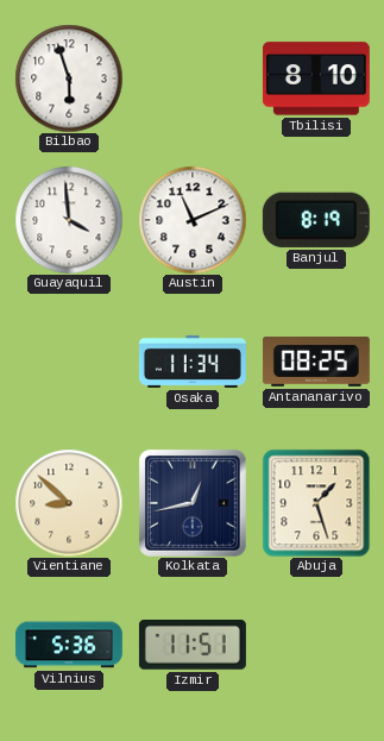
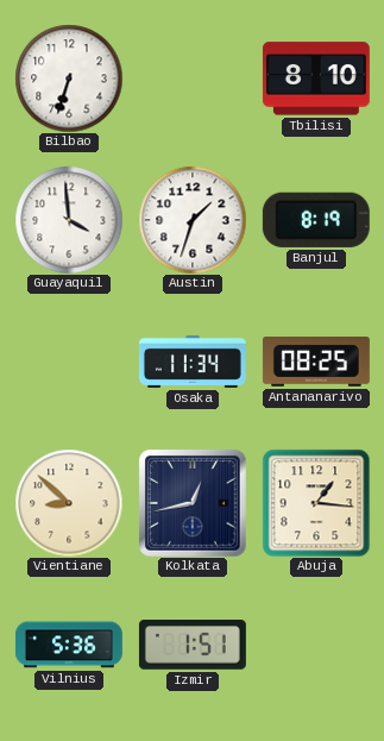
Bilbao: 5:57 -> 6:33 (69, 79)
Austin: 11:11 -> 1:33 (193, 220)
Abuja: 1:27 -> 1:16 (316, 503)
Izmir: 11:51 -> 1:51 (193, 645)
